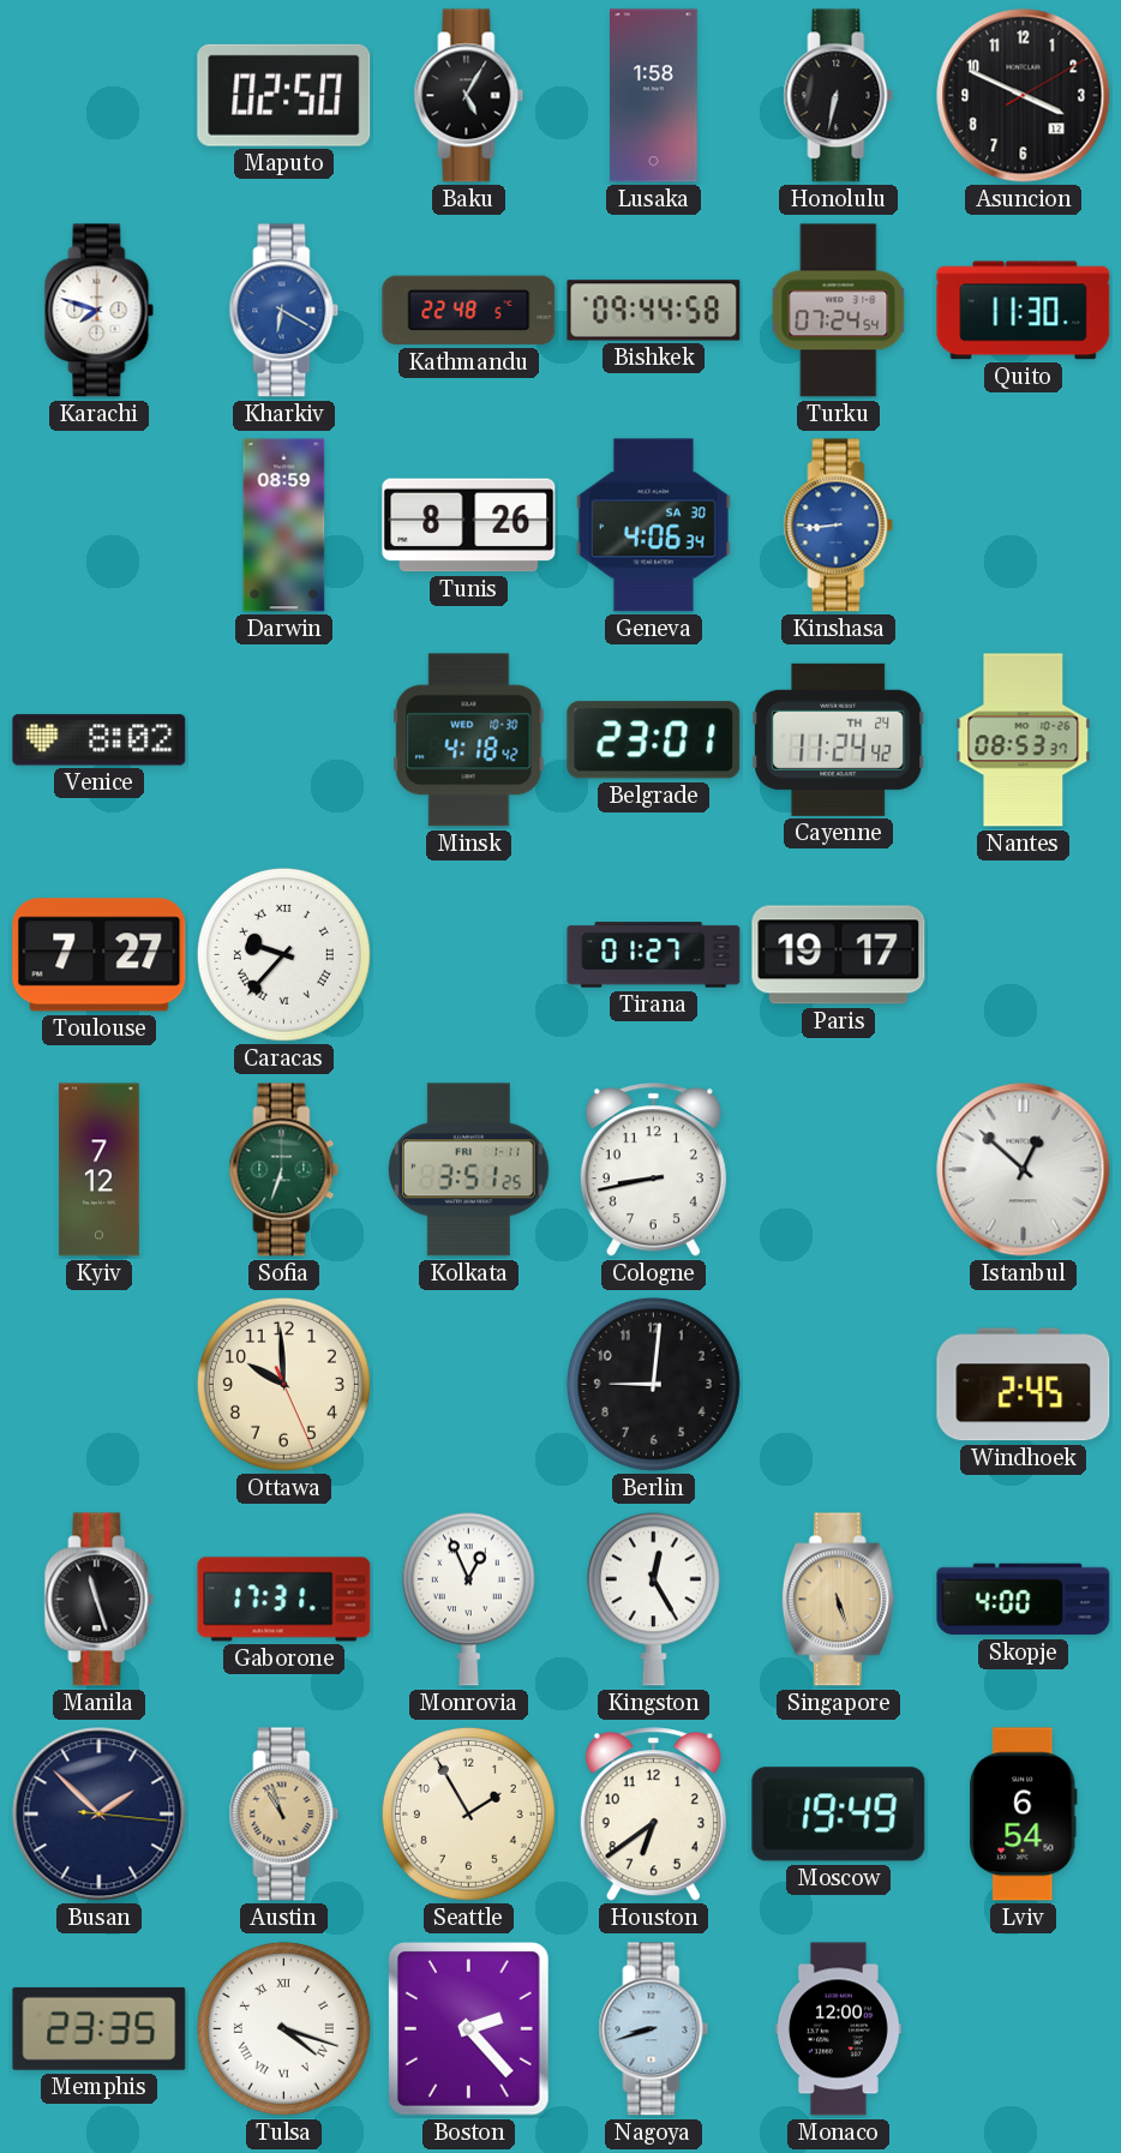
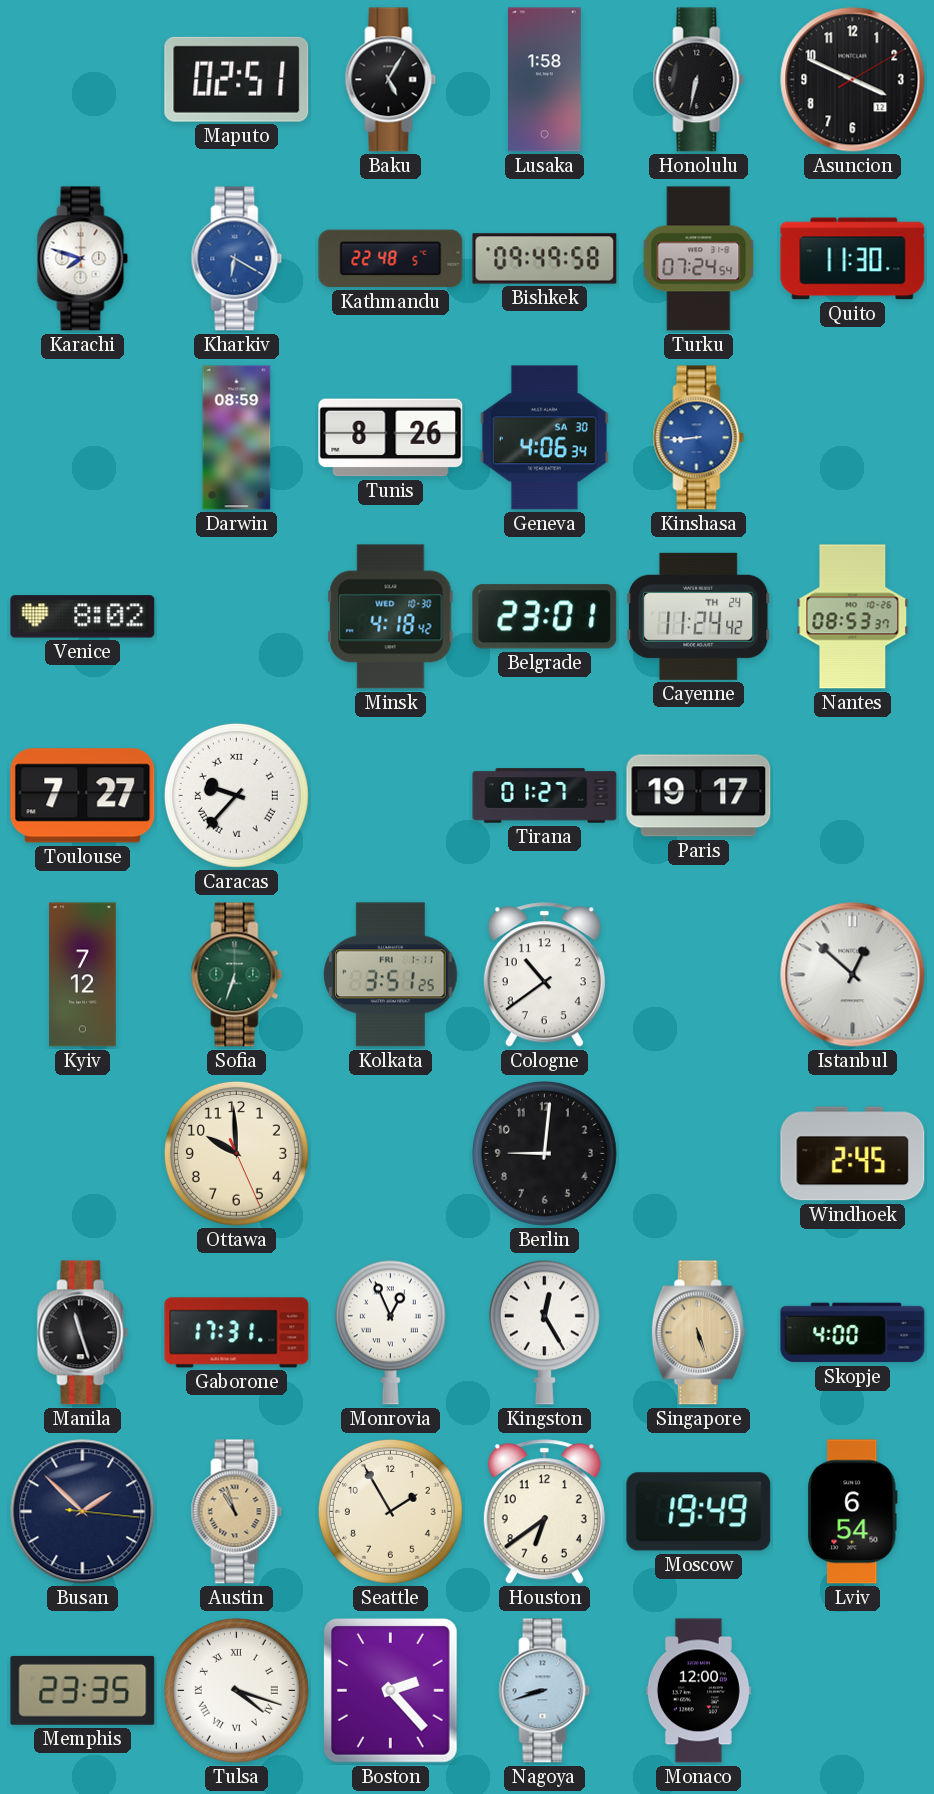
Maputo: 02:50 -> 02:51 (237, 79)
Bishkek: 09:44 -> 09:49 (545, 259)
Cologne: 8:43 -> 10:39 (544, 975)
